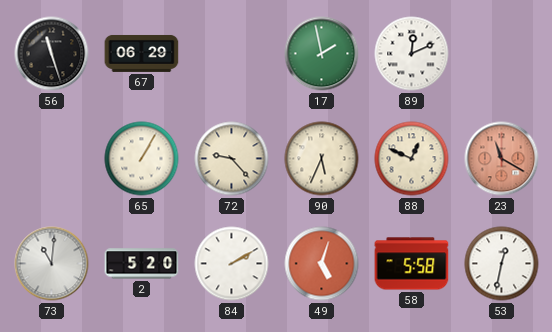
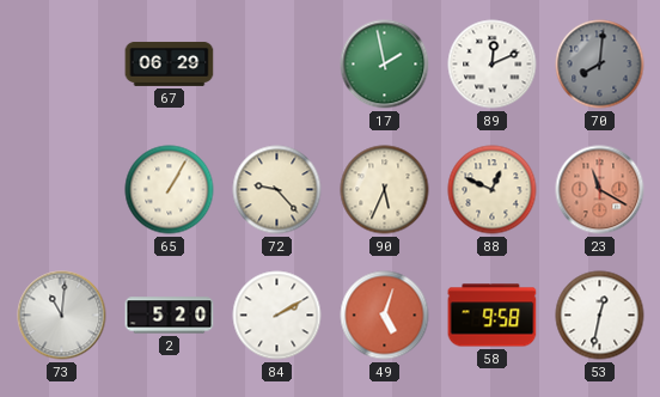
56: 11:27 -> none (52, 54)
70: none -> 8:01 (600, 65)
58: 5:58 -> 9:58 (493, 316)
